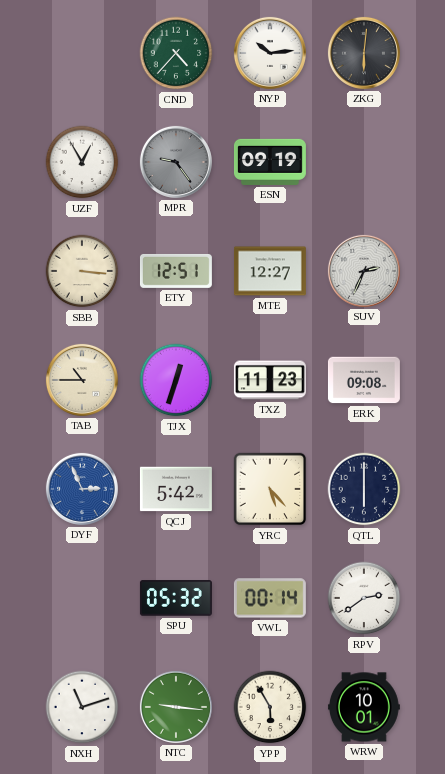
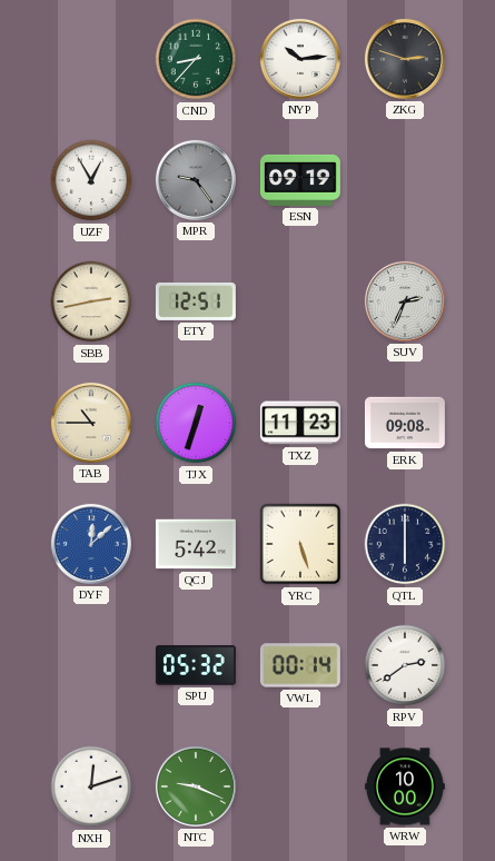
CND: 4:37 -> 8:37 (196, 59)
ZKG: 6:01 -> 2:48 (405, 59)
SBB: 3:16 -> 2:43 (91, 301)
MTE: 12:27 -> none (270, 271)
DYF: 2:56 -> 12:08 (91, 544)
YRC: 5:23 -> 5:27 (300, 544)
NXH: 11:12 -> 12:12 (91, 786)
NTC: 9:16 -> 9:19 (196, 786)
YPP: 5:55 -> none (270, 707)
WRW: 10:01 -> 10:00 (405, 786)
